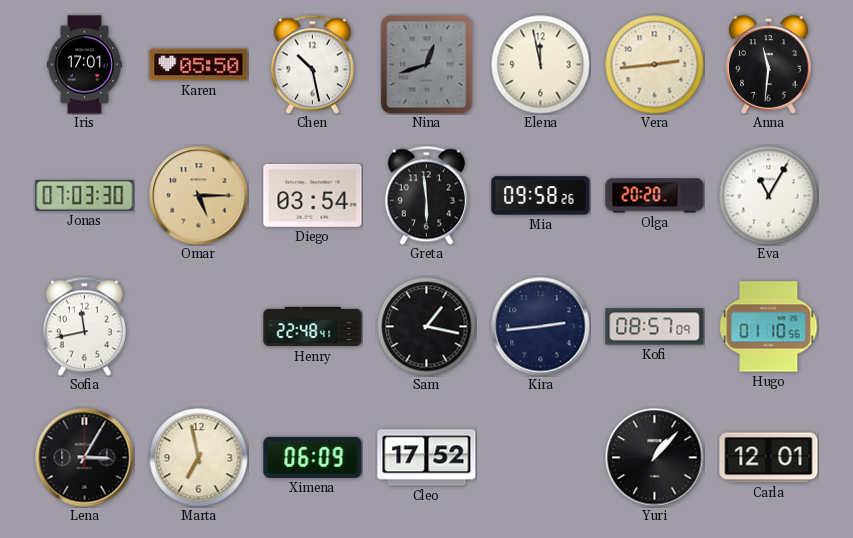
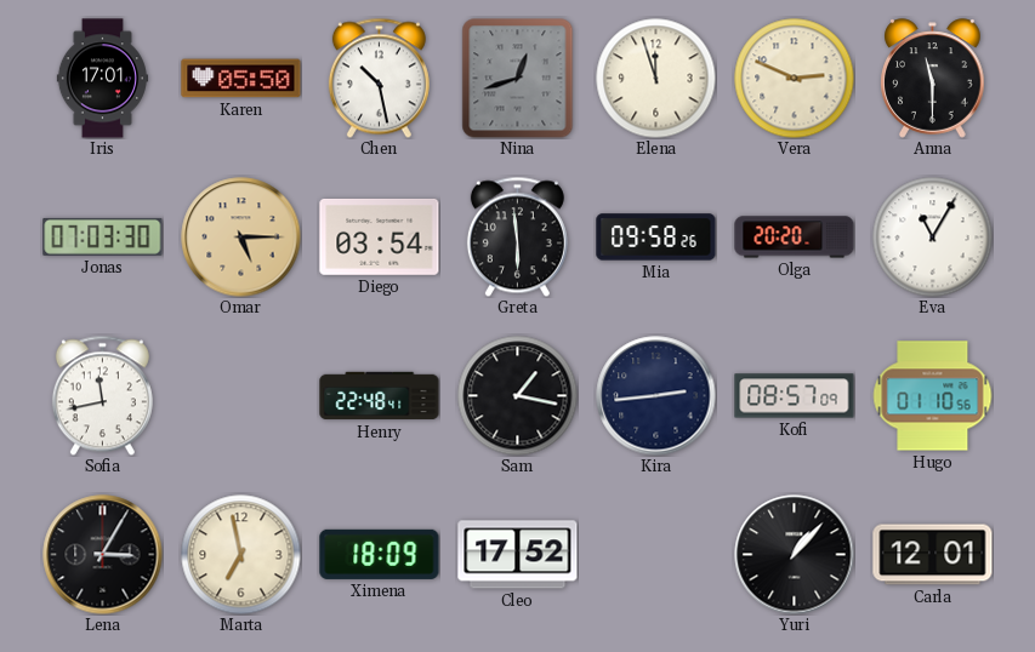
Elena: 11:58 -> 11:57 (656, 79)
Vera: 2:44 -> 2:49 (795, 79)
Anna: 11:31 -> 11:30 (933, 79)
Ximena: 06:09 -> 18:09 (380, 554)
